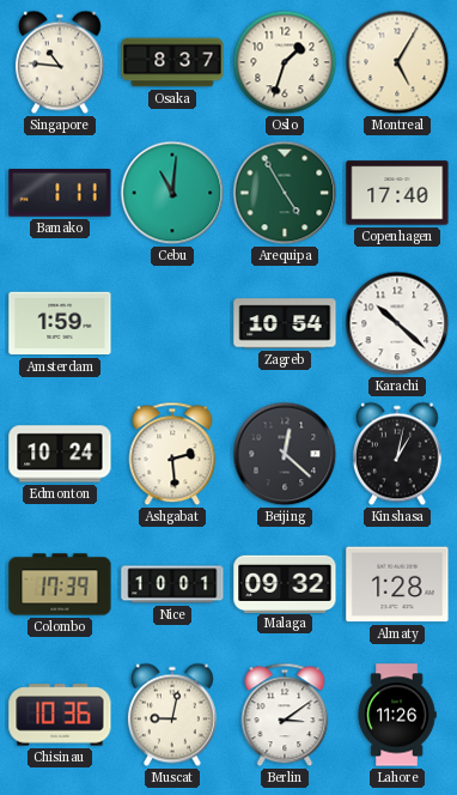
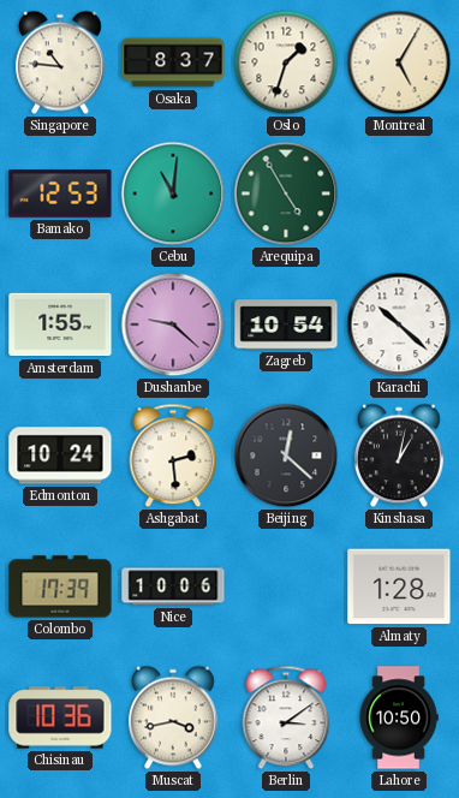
Bamako: 1:11 -> 12:53 (60, 195)
Copenhagen: 17:40 -> none (397, 193)
Amsterdam: 1:59 -> 1:55 (60, 324)
Dushanbe: none -> 9:22 (173, 324)
Nice: 10:01 -> 10:06 (173, 586)
Malaga: 09:32 -> none (285, 583)
Muscat: 9:02 -> 3:43 (173, 717)
Lahore: 11:26 -> 10:50 (399, 717)
